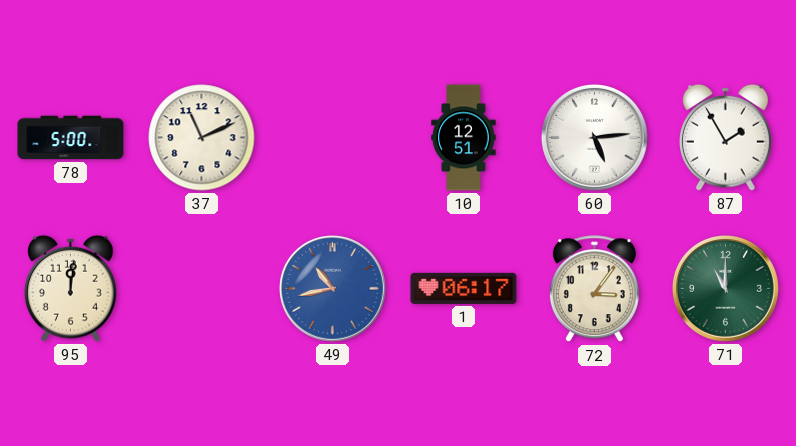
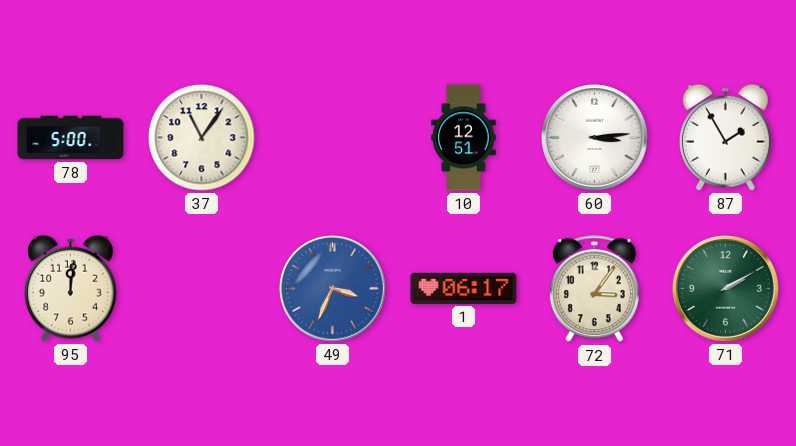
37: 11:11 -> 11:06 (202, 138)
60: 5:14 -> 3:14 (594, 137)
49: 10:43 -> 3:34 (332, 288)
71: 11:00 -> 2:10 (725, 288)
